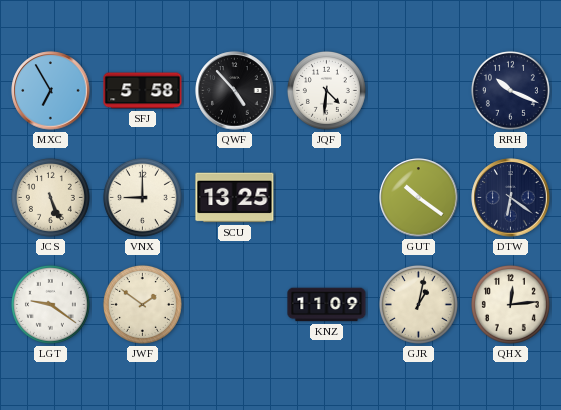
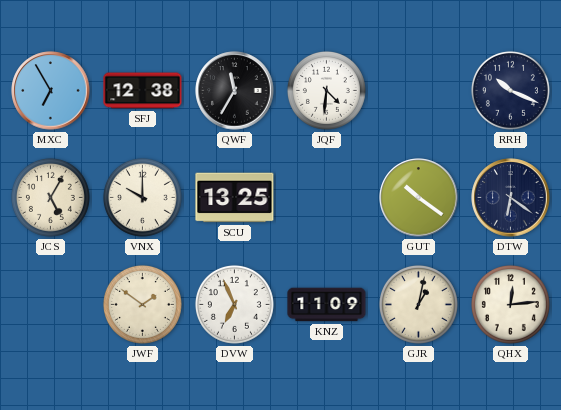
SFJ: 5:58 -> 12:38 (143, 91)
QWF: 4:53 -> 11:35 (235, 91)
JCS: 5:26 -> 5:05 (50, 197)
VNX: 9:00 -> 10:00 (142, 197)
LGT: 9:21 -> none (50, 304)
DVW: none -> 6:56 (234, 304)
